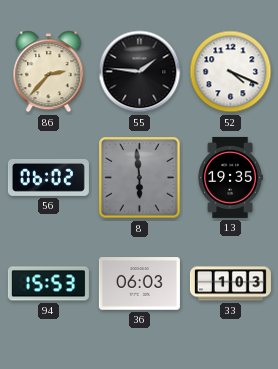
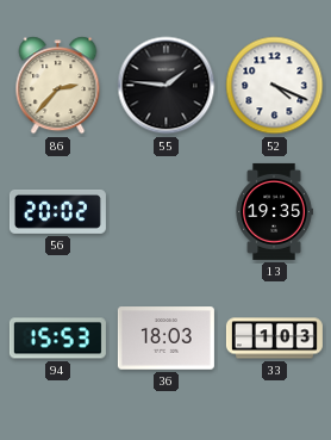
56: 06:02 -> 20:02 (57, 211)
8: 5:59 -> none (140, 178)
36: 06:03 -> 18:03 (165, 339)
